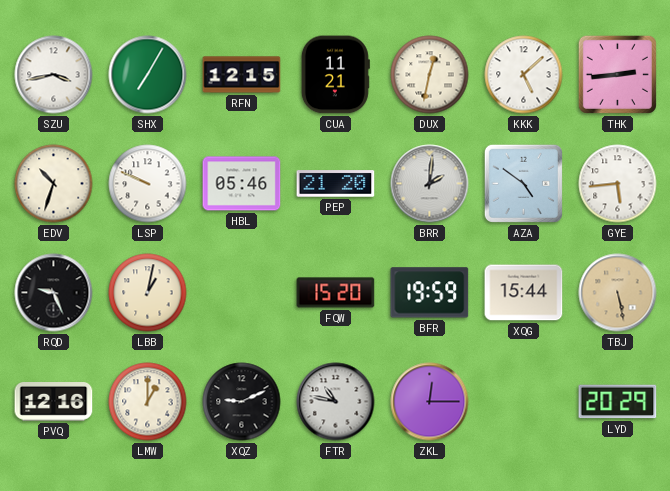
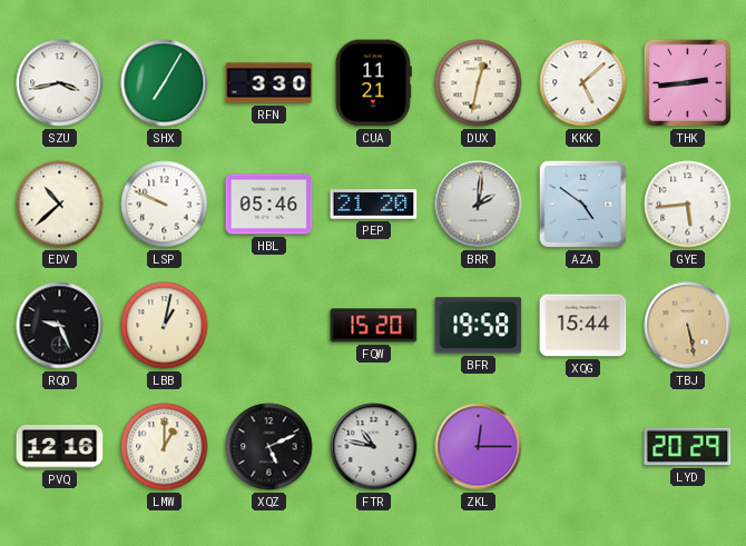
RFN: 12:15 -> 3:30 (269, 83)
EDV: 10:33 -> 10:38 (60, 205)
BFR: 19:59 -> 19:58 (479, 326)
XQZ: 9:11 -> 5:11 (269, 447)
